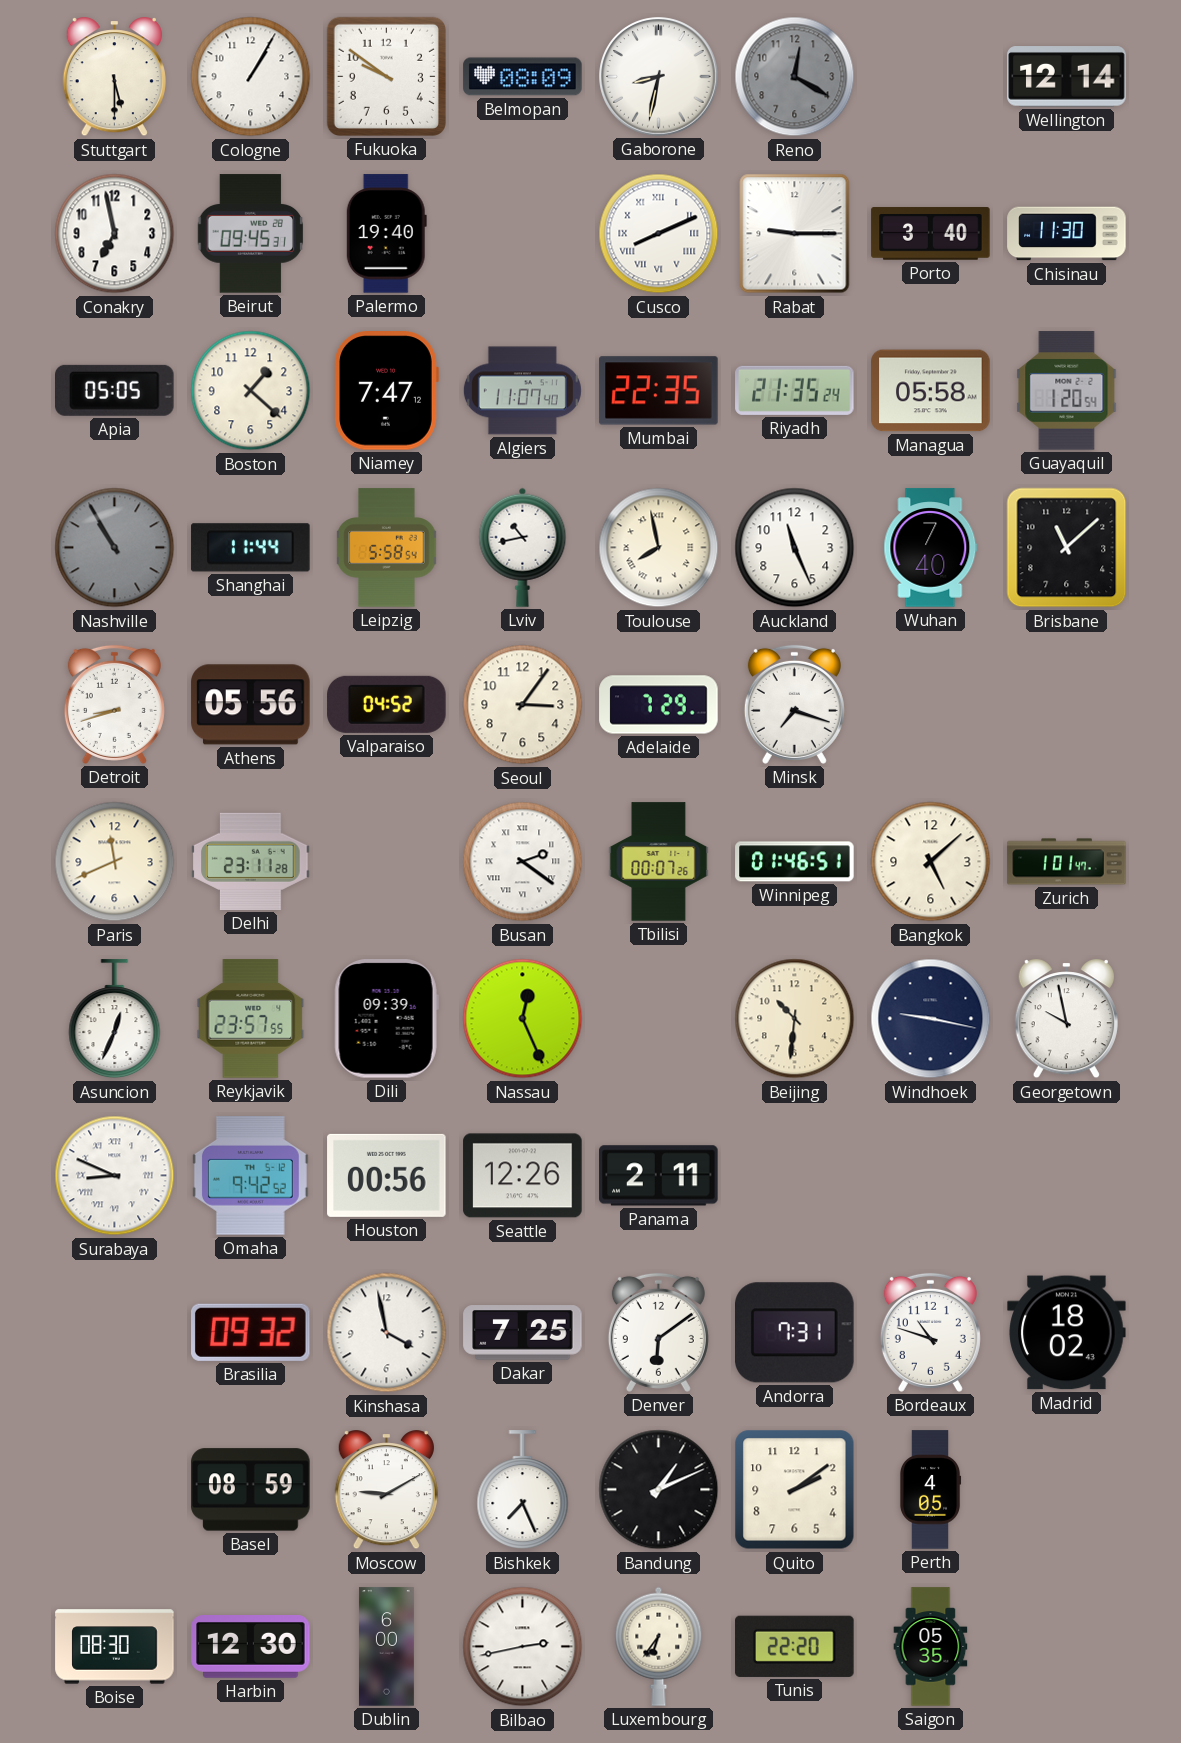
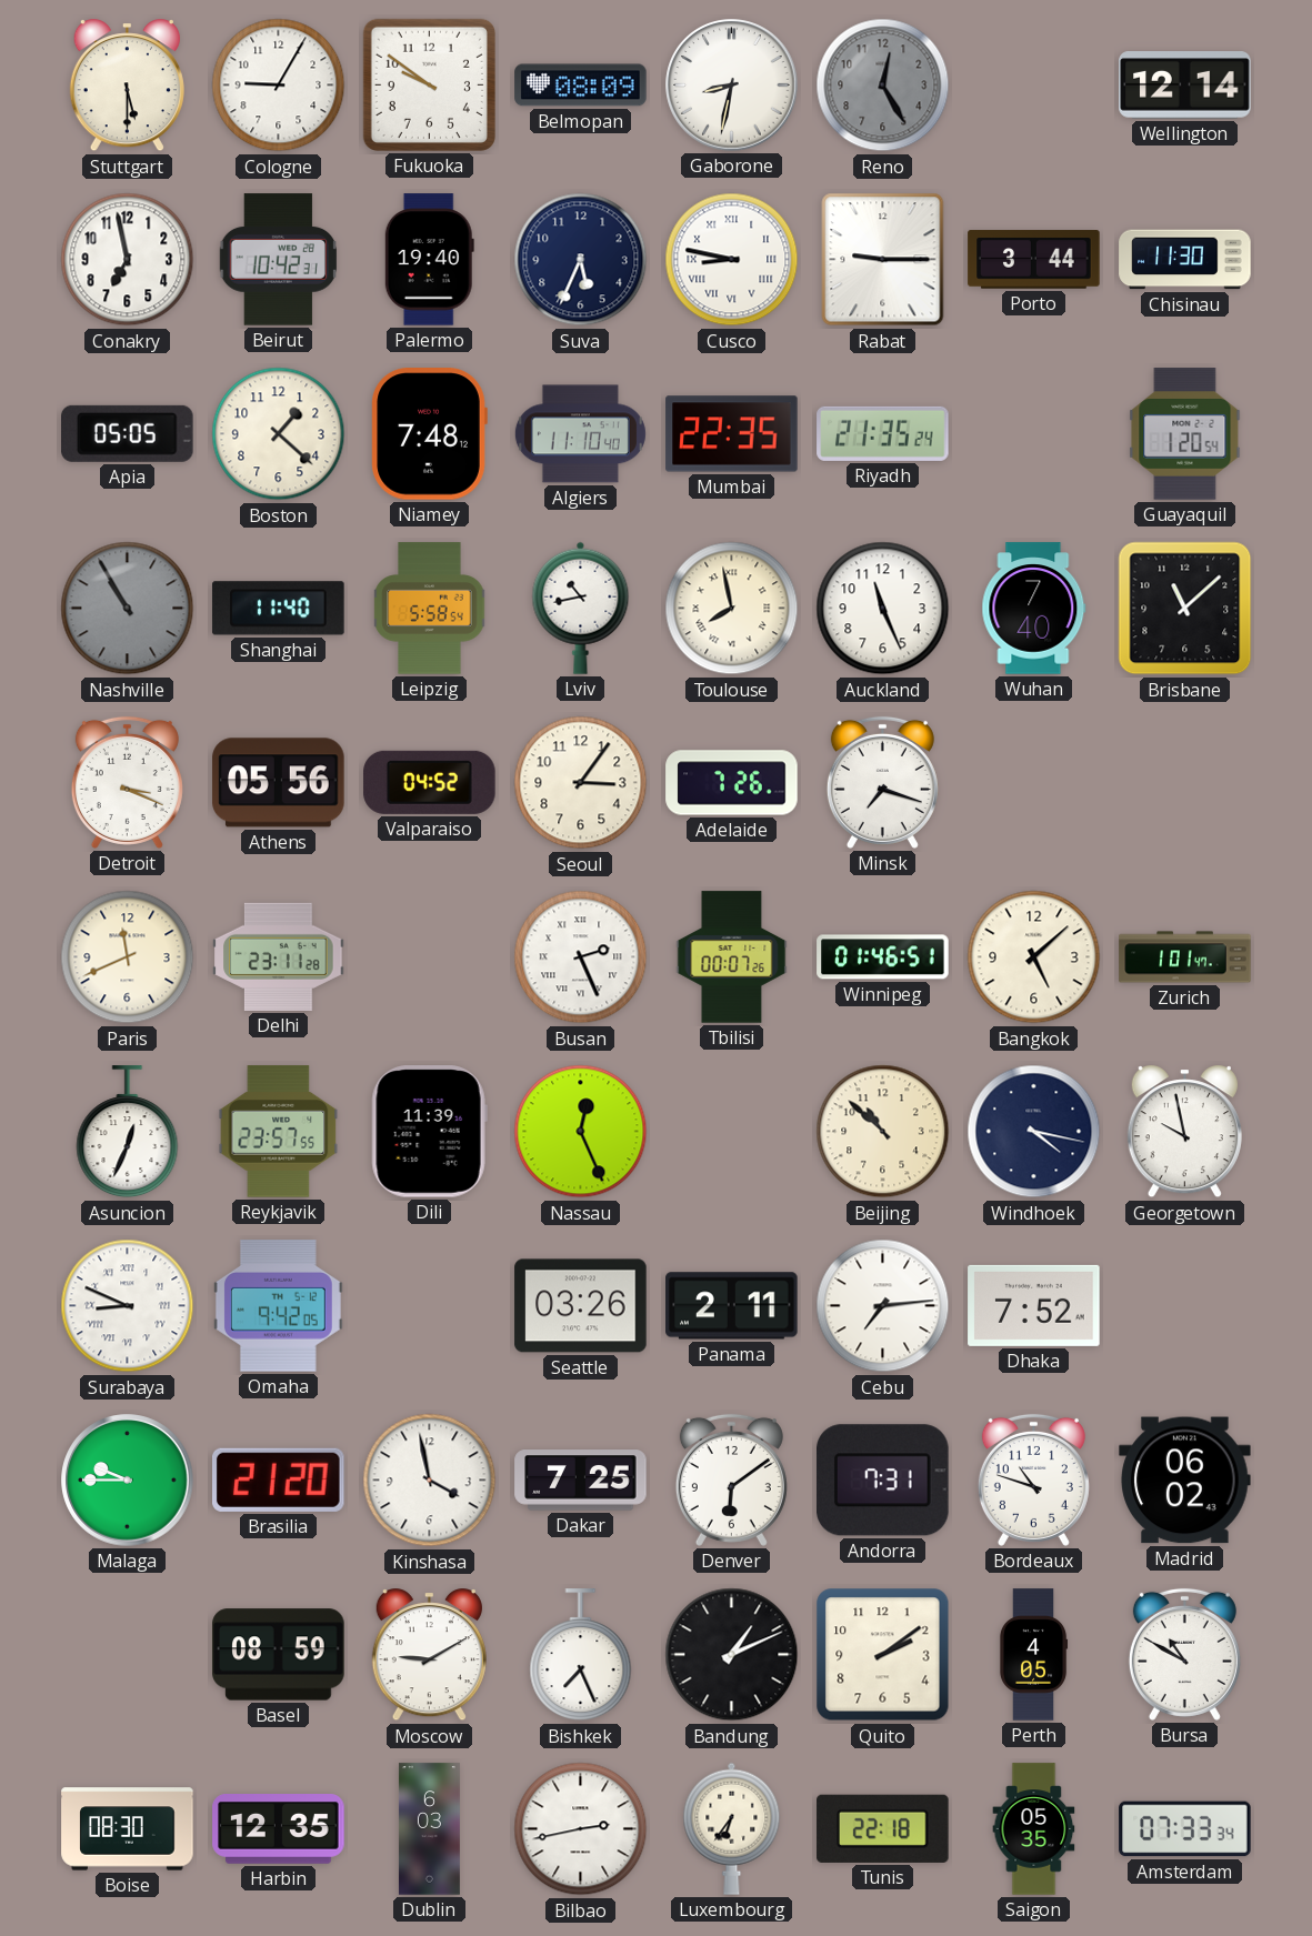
Cologne: 1:05 -> 9:05 (279, 86)
Reno: 12:20 -> 12:25 (883, 86)
Beirut: 09:45 -> 10:42 (278, 260)
Suva: none -> 5:34 (581, 260)
Cusco: 8:11 -> 8:47 (732, 260)
Porto: 3:40 -> 3:44 (1034, 260)
Niamey: 7:47 -> 7:48 (429, 434)
Algiers: 11:07 -> 11:10 (580, 434)
Managua: 05:58 -> none (931, 391)
Shanghai: 11:44 -> 11:40 (279, 609)
Detroit: 8:42 -> 3:19 (127, 782)
Adelaide: 7:29 -> 7:26 (732, 783)
Busan: 2:21 -> 2:26 (581, 957)
Dili: 09:39 -> 11:39 (429, 1132)
Beijing: 10:31 -> 10:52 (883, 1132)
Windhoek: 9:17 -> 4:17 (1034, 1132)
Omaha: 9:42:52 -> 9:42:05 (278, 1306)
Houston: 00:56 -> none (387, 1175)
Seattle: 12:26 -> 03:26 (581, 1306)
Cebu: none -> 7:14 (883, 1306)
Dhaka: none -> 7:52 (1034, 1305)
Malaga: none -> 9:45 (128, 1481)
Brasilia: 09:32 -> 21:20 (279, 1479)
Madrid: 18:02 -> 06:02 (1185, 1481)
Bursa: none -> 10:50 (1184, 1654)
Harbin: 12:30 -> 12:35 (279, 1829)
Dublin: 6:00 -> 6:03 (429, 1829)
Tunis: 22:20 -> 22:18 (883, 1828)
Amsterdam: none -> 07:33 (1185, 1829)
